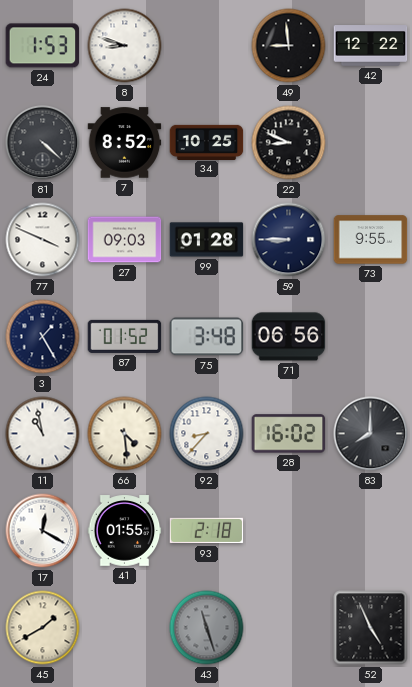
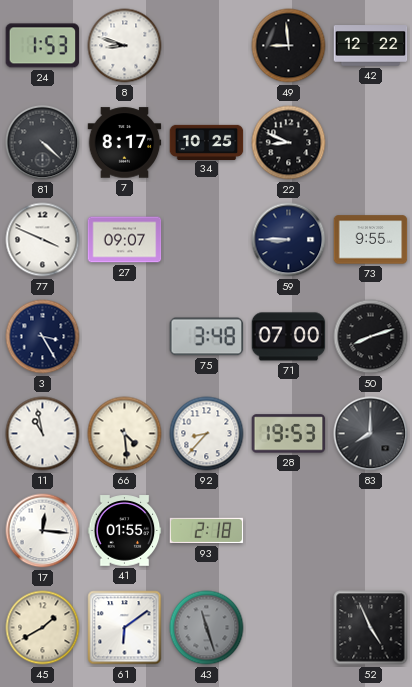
7: 8:52 -> 8:17 (125, 143)
27: 09:03 -> 09:07 (125, 240)
99: 01:28 -> none (207, 240)
3: 1:25 -> 3:25 (43, 337)
87: 01:52 -> none (125, 336)
71: 06:56 -> 07:00 (289, 337)
50: none -> 8:12 (371, 337)
28: 16:02 -> 19:53 (289, 434)
17: 12:20 -> 12:16 (43, 531)
61: none -> 6:09 (125, 628)
